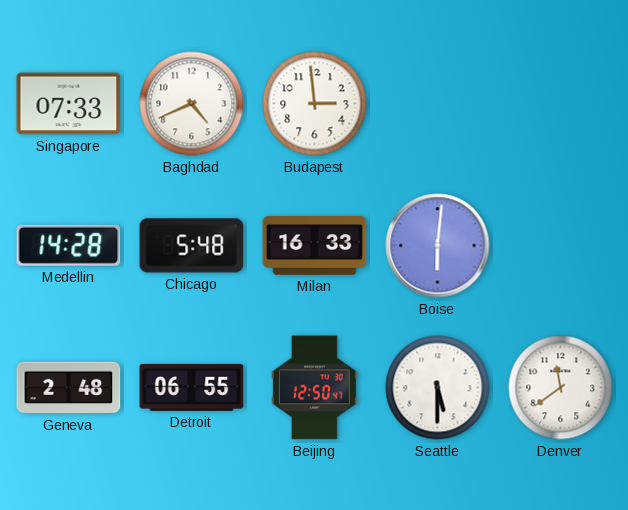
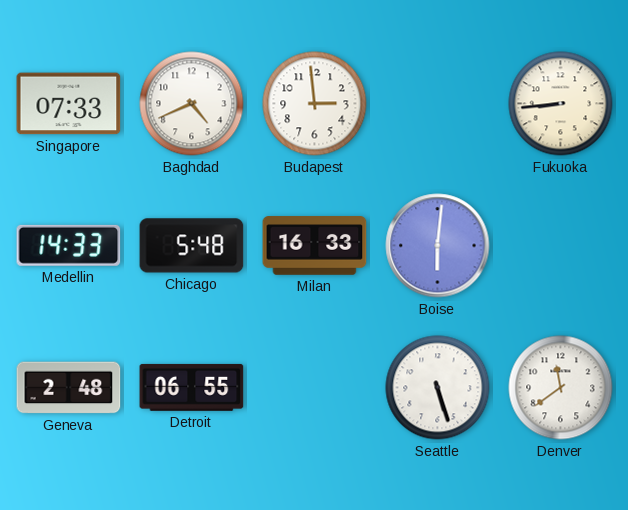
Fukuoka: none -> 8:44 (561, 104)
Medellin: 14:28 -> 14:33 (69, 245)
Beijing: 12:50 -> none (315, 388)
Seattle: 5:30 -> 5:27 (438, 388)
